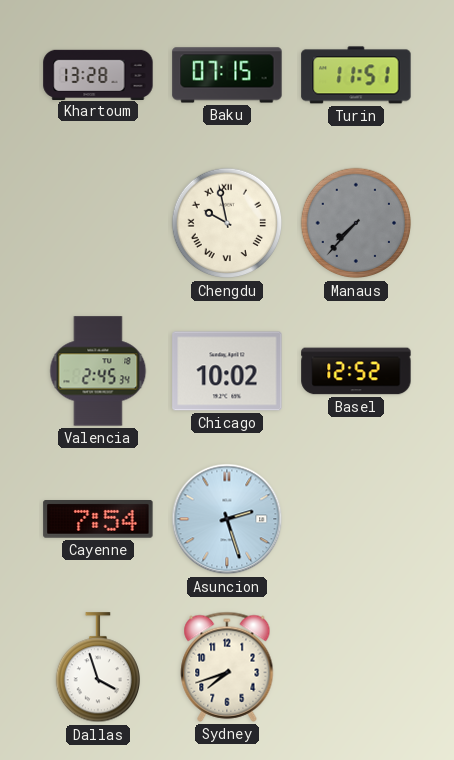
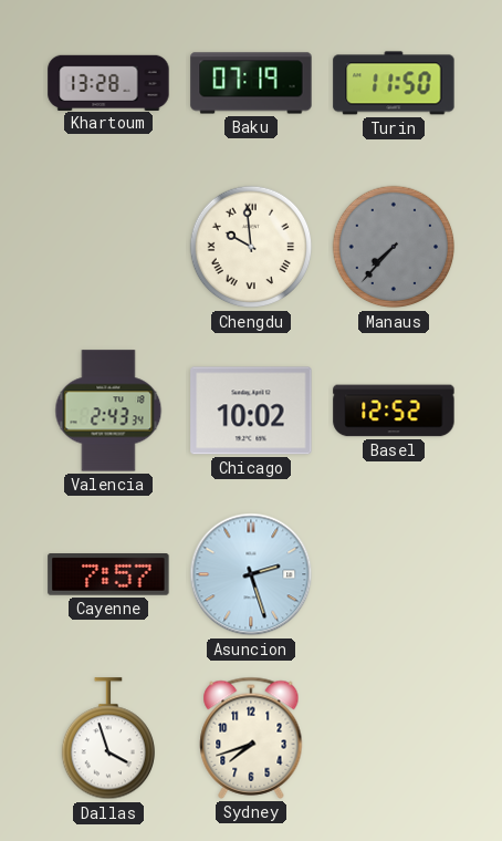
Baku: 07:15 -> 07:19 (251, 83)
Turin: 11:51 -> 11:50 (394, 83)
Chengdu: 9:58 -> 9:59 (251, 247)
Valencia: 2:45 -> 2:43 (108, 411)
Cayenne: 7:54 -> 7:57 (108, 574)
